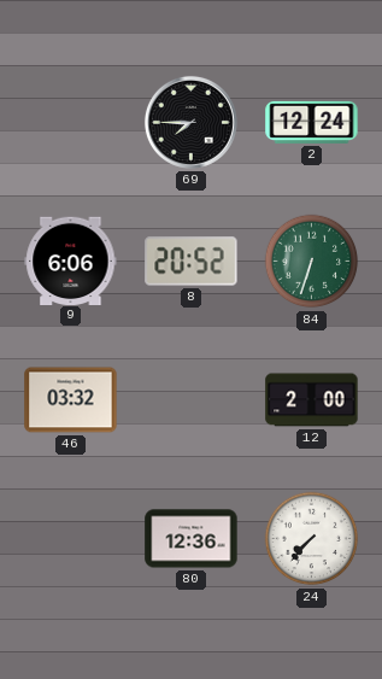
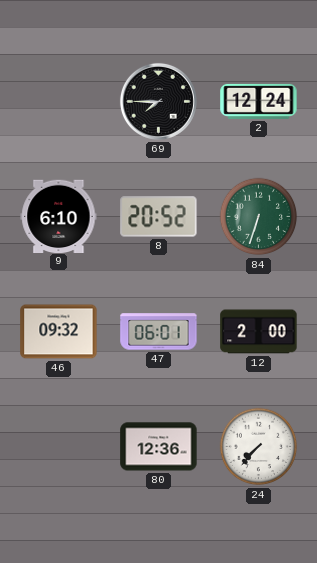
9: 6:06 -> 6:10 (59, 216)
46: 03:32 -> 09:32 (59, 332)
47: none -> 06:01 (159, 332)
